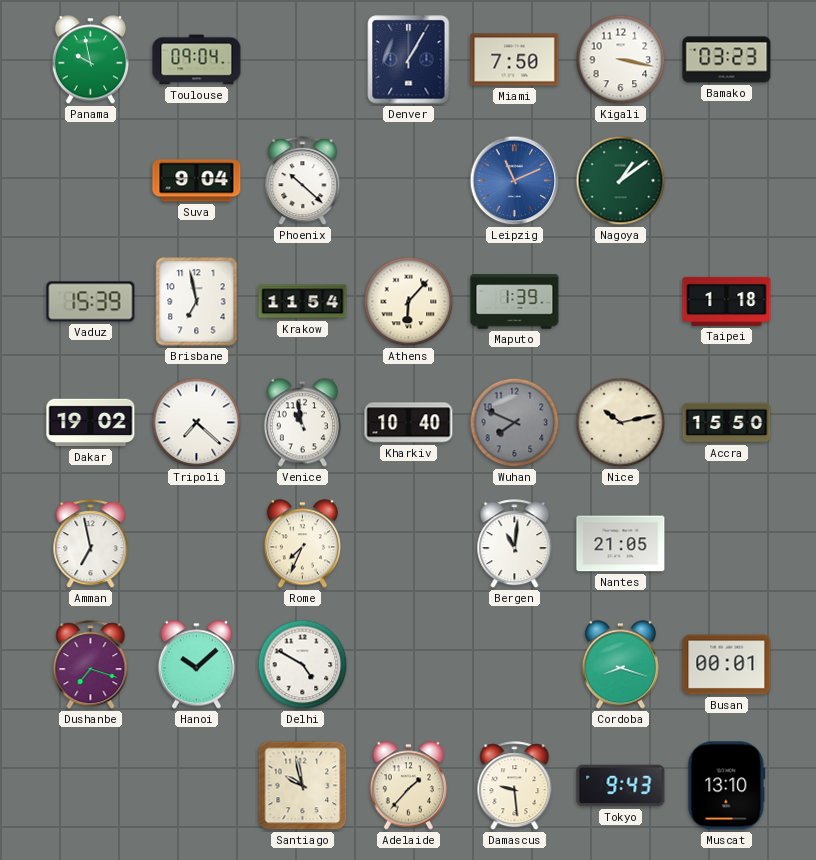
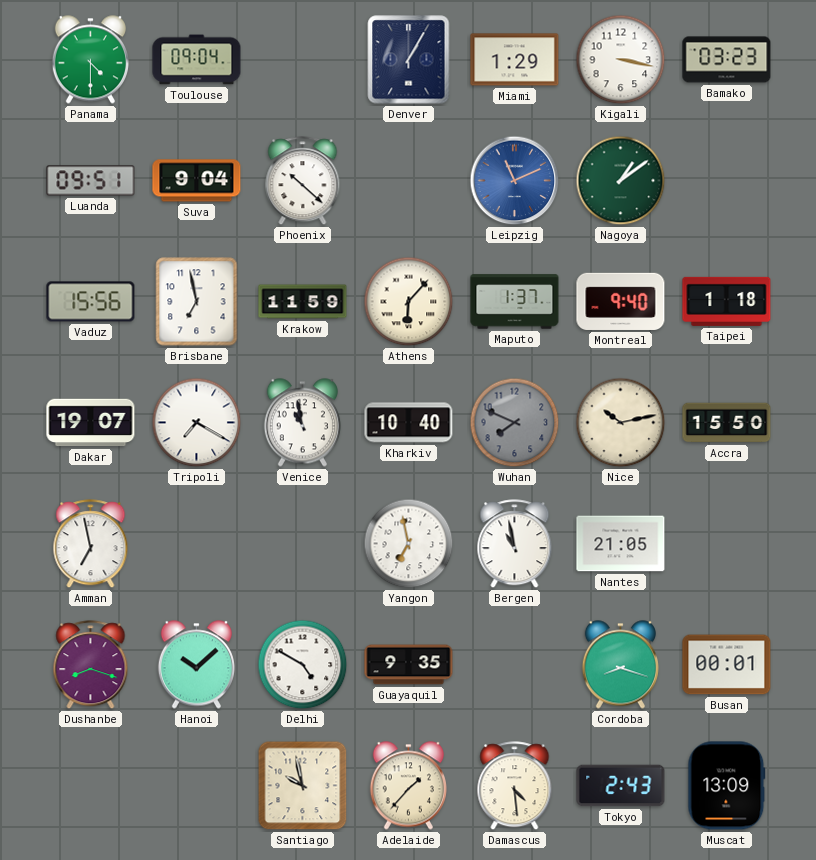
Panama: 9:58 -> 4:30 (90, 60)
Miami: 7:50 -> 1:29 (515, 60)
Luanda: none -> 09:51 (91, 181)
Vaduz: 15:39 -> 15:56 (91, 302)
Krakow: 11:54 -> 11:59 (303, 302)
Maputo: 1:39 -> 1:37 (515, 302)
Montreal: none -> 9:40 (621, 301)
Dakar: 19:02 -> 19:07 (91, 423)
Tripoli: 7:22 -> 7:20 (197, 423)
Rome: 7:34 -> none (302, 544)
Yangon: none -> 6:58 (409, 544)
Bergen: 11:01 -> 10:58 (515, 544)
Dushanbe: 7:18 -> 8:18 (91, 665)
Guayaquil: none -> 9:35 (409, 665)
Damascus: 9:29 -> 4:29 (515, 786)
Tokyo: 9:43 -> 2:43 (621, 786)
Muscat: 13:10 -> 13:09 (727, 786)
